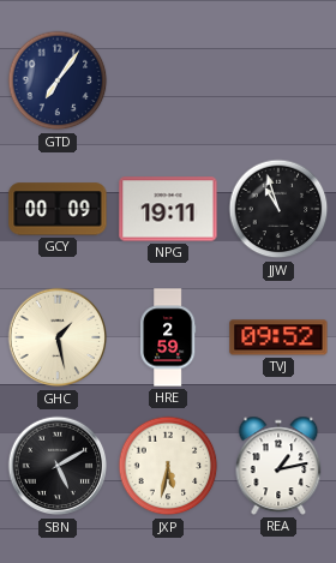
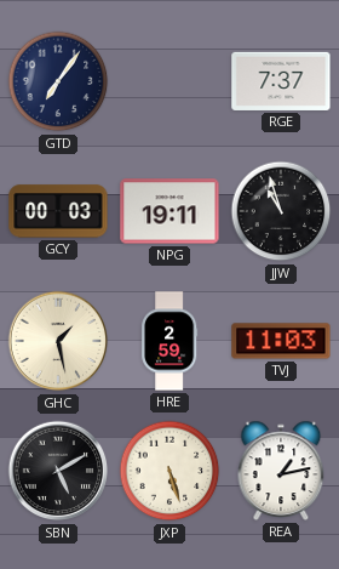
RGE: none -> 7:37 (281, 81)
GCY: 00:09 -> 00:03 (58, 211)
TVJ: 09:52 -> 11:03 (281, 341)
JXP: 5:32 -> 5:27 (169, 471)
